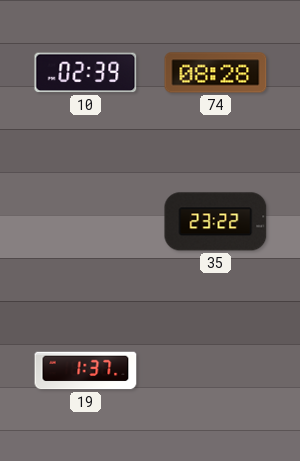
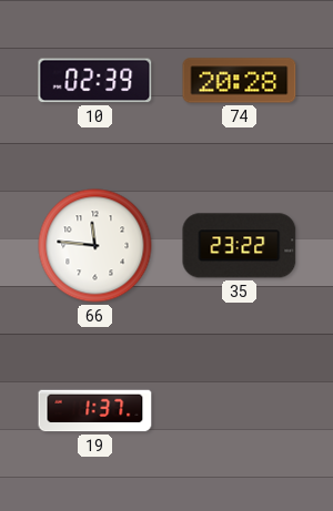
74: 08:28 -> 20:28 (240, 81)
66: none -> 11:46 (95, 246)
